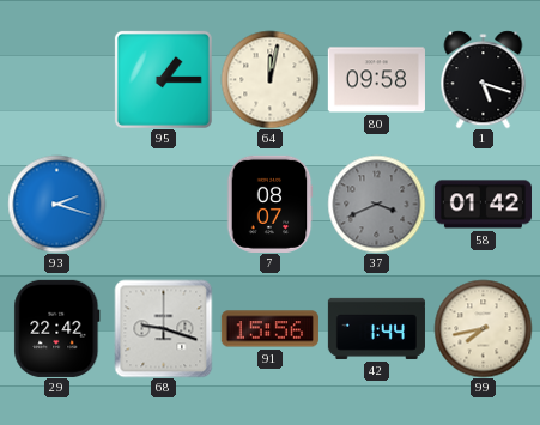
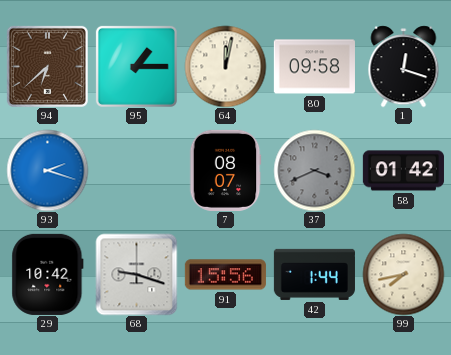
94: none -> 6:38 (47, 66)
1: 5:18 -> 12:18 (404, 66)
29: 22:42 -> 10:42 (48, 274)
